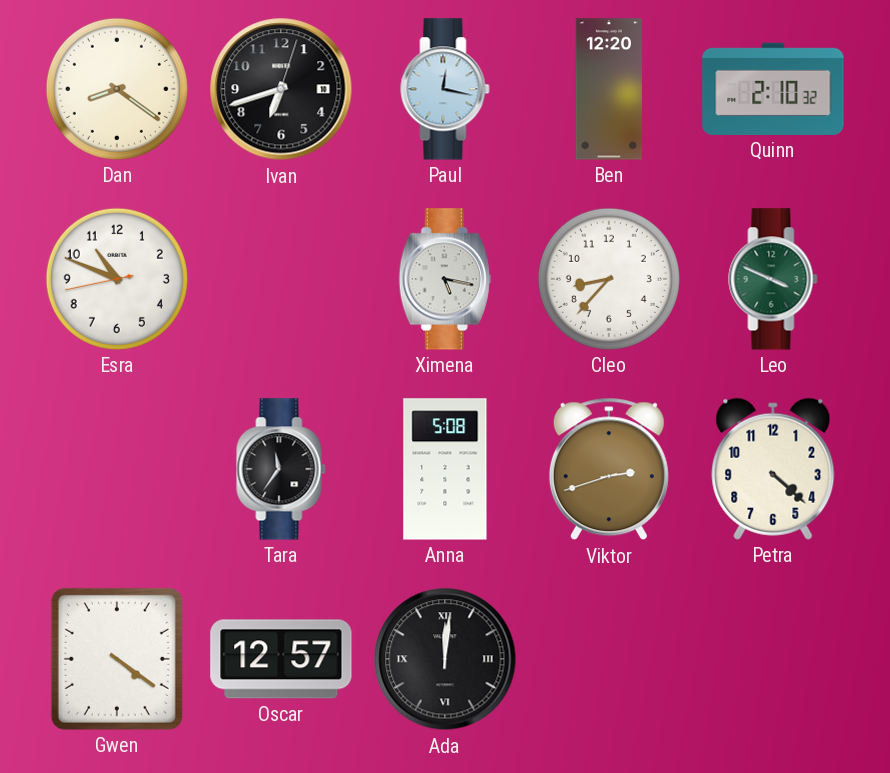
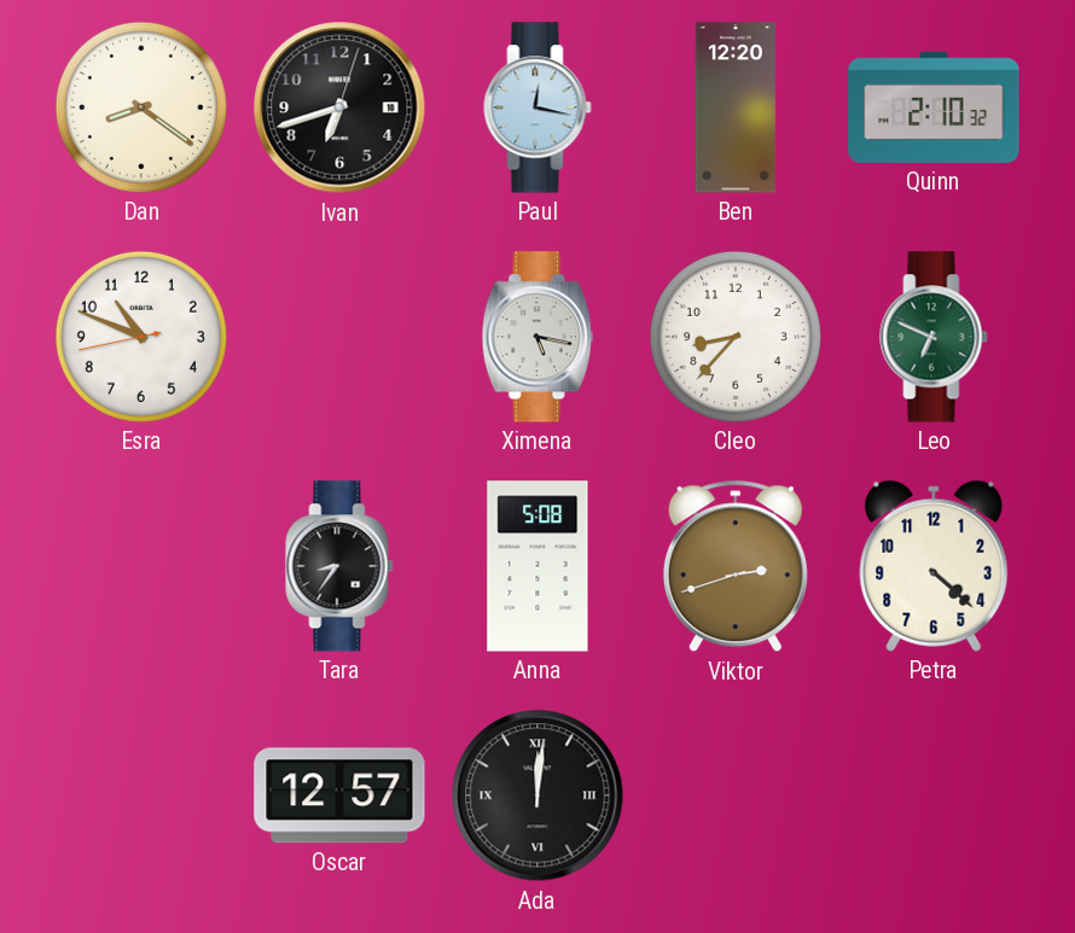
Leo: 3:49 -> 6:49 (934, 337)
Tara: 11:36 -> 8:36 (339, 566)
Gwen: 4:21 -> none (117, 659)
